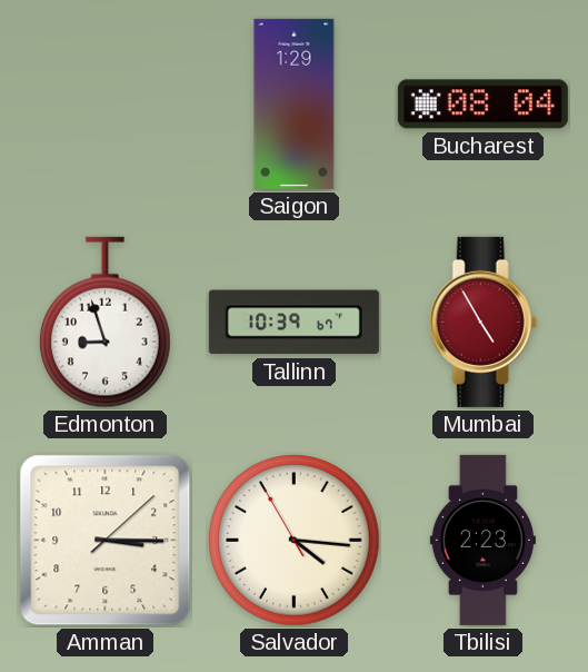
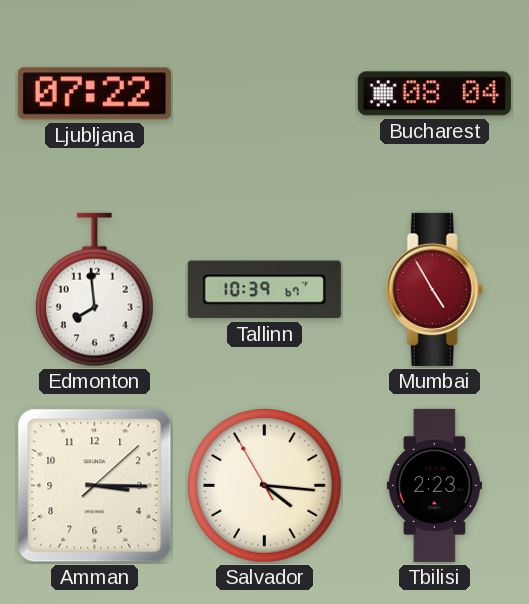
Ljubljana: none -> 07:22 (94, 94)
Saigon: 1:29 -> none (295, 103)
Edmonton: 8:57 -> 7:59 (95, 290)
